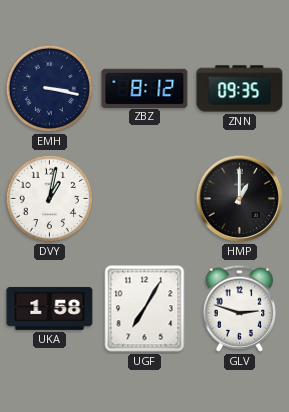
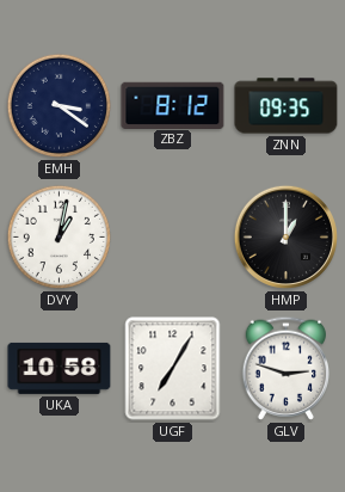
EMH: 3:17 -> 3:21 (60, 106)
UKA: 1:58 -> 10:58 (60, 368)
